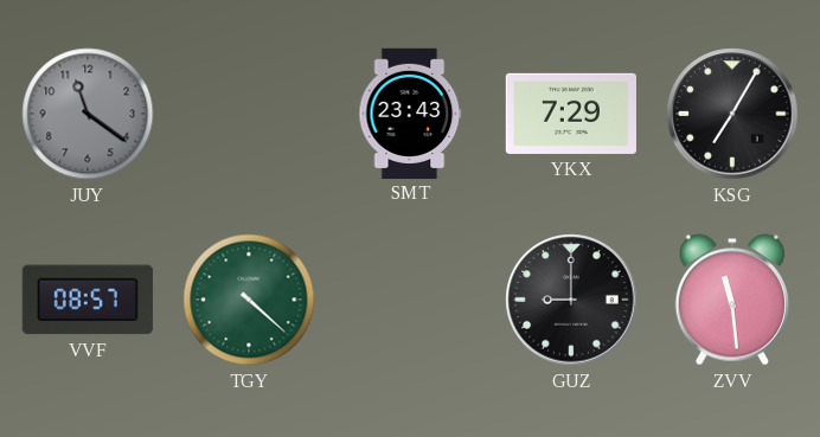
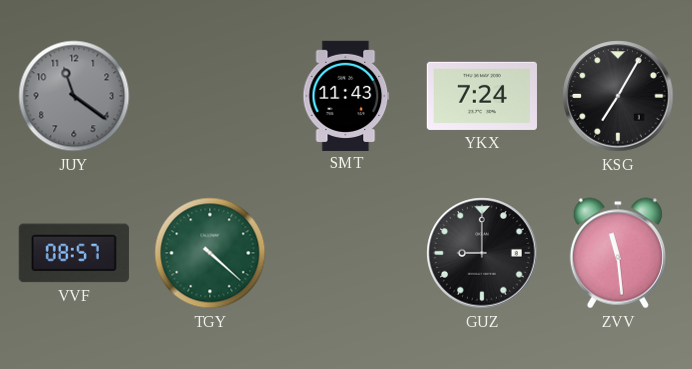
SMT: 23:43 -> 11:43 (346, 95)
YKX: 7:29 -> 7:24 (482, 96)
